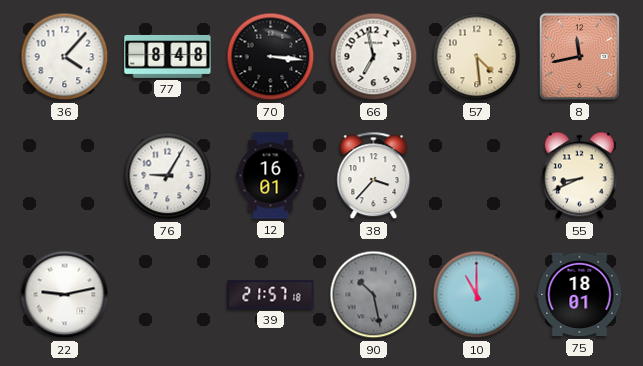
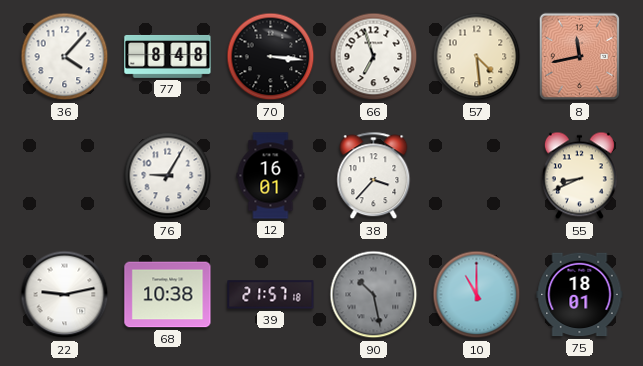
66: 6:58 -> 6:57 (374, 57)
68: none -> 10:38 (168, 295)
